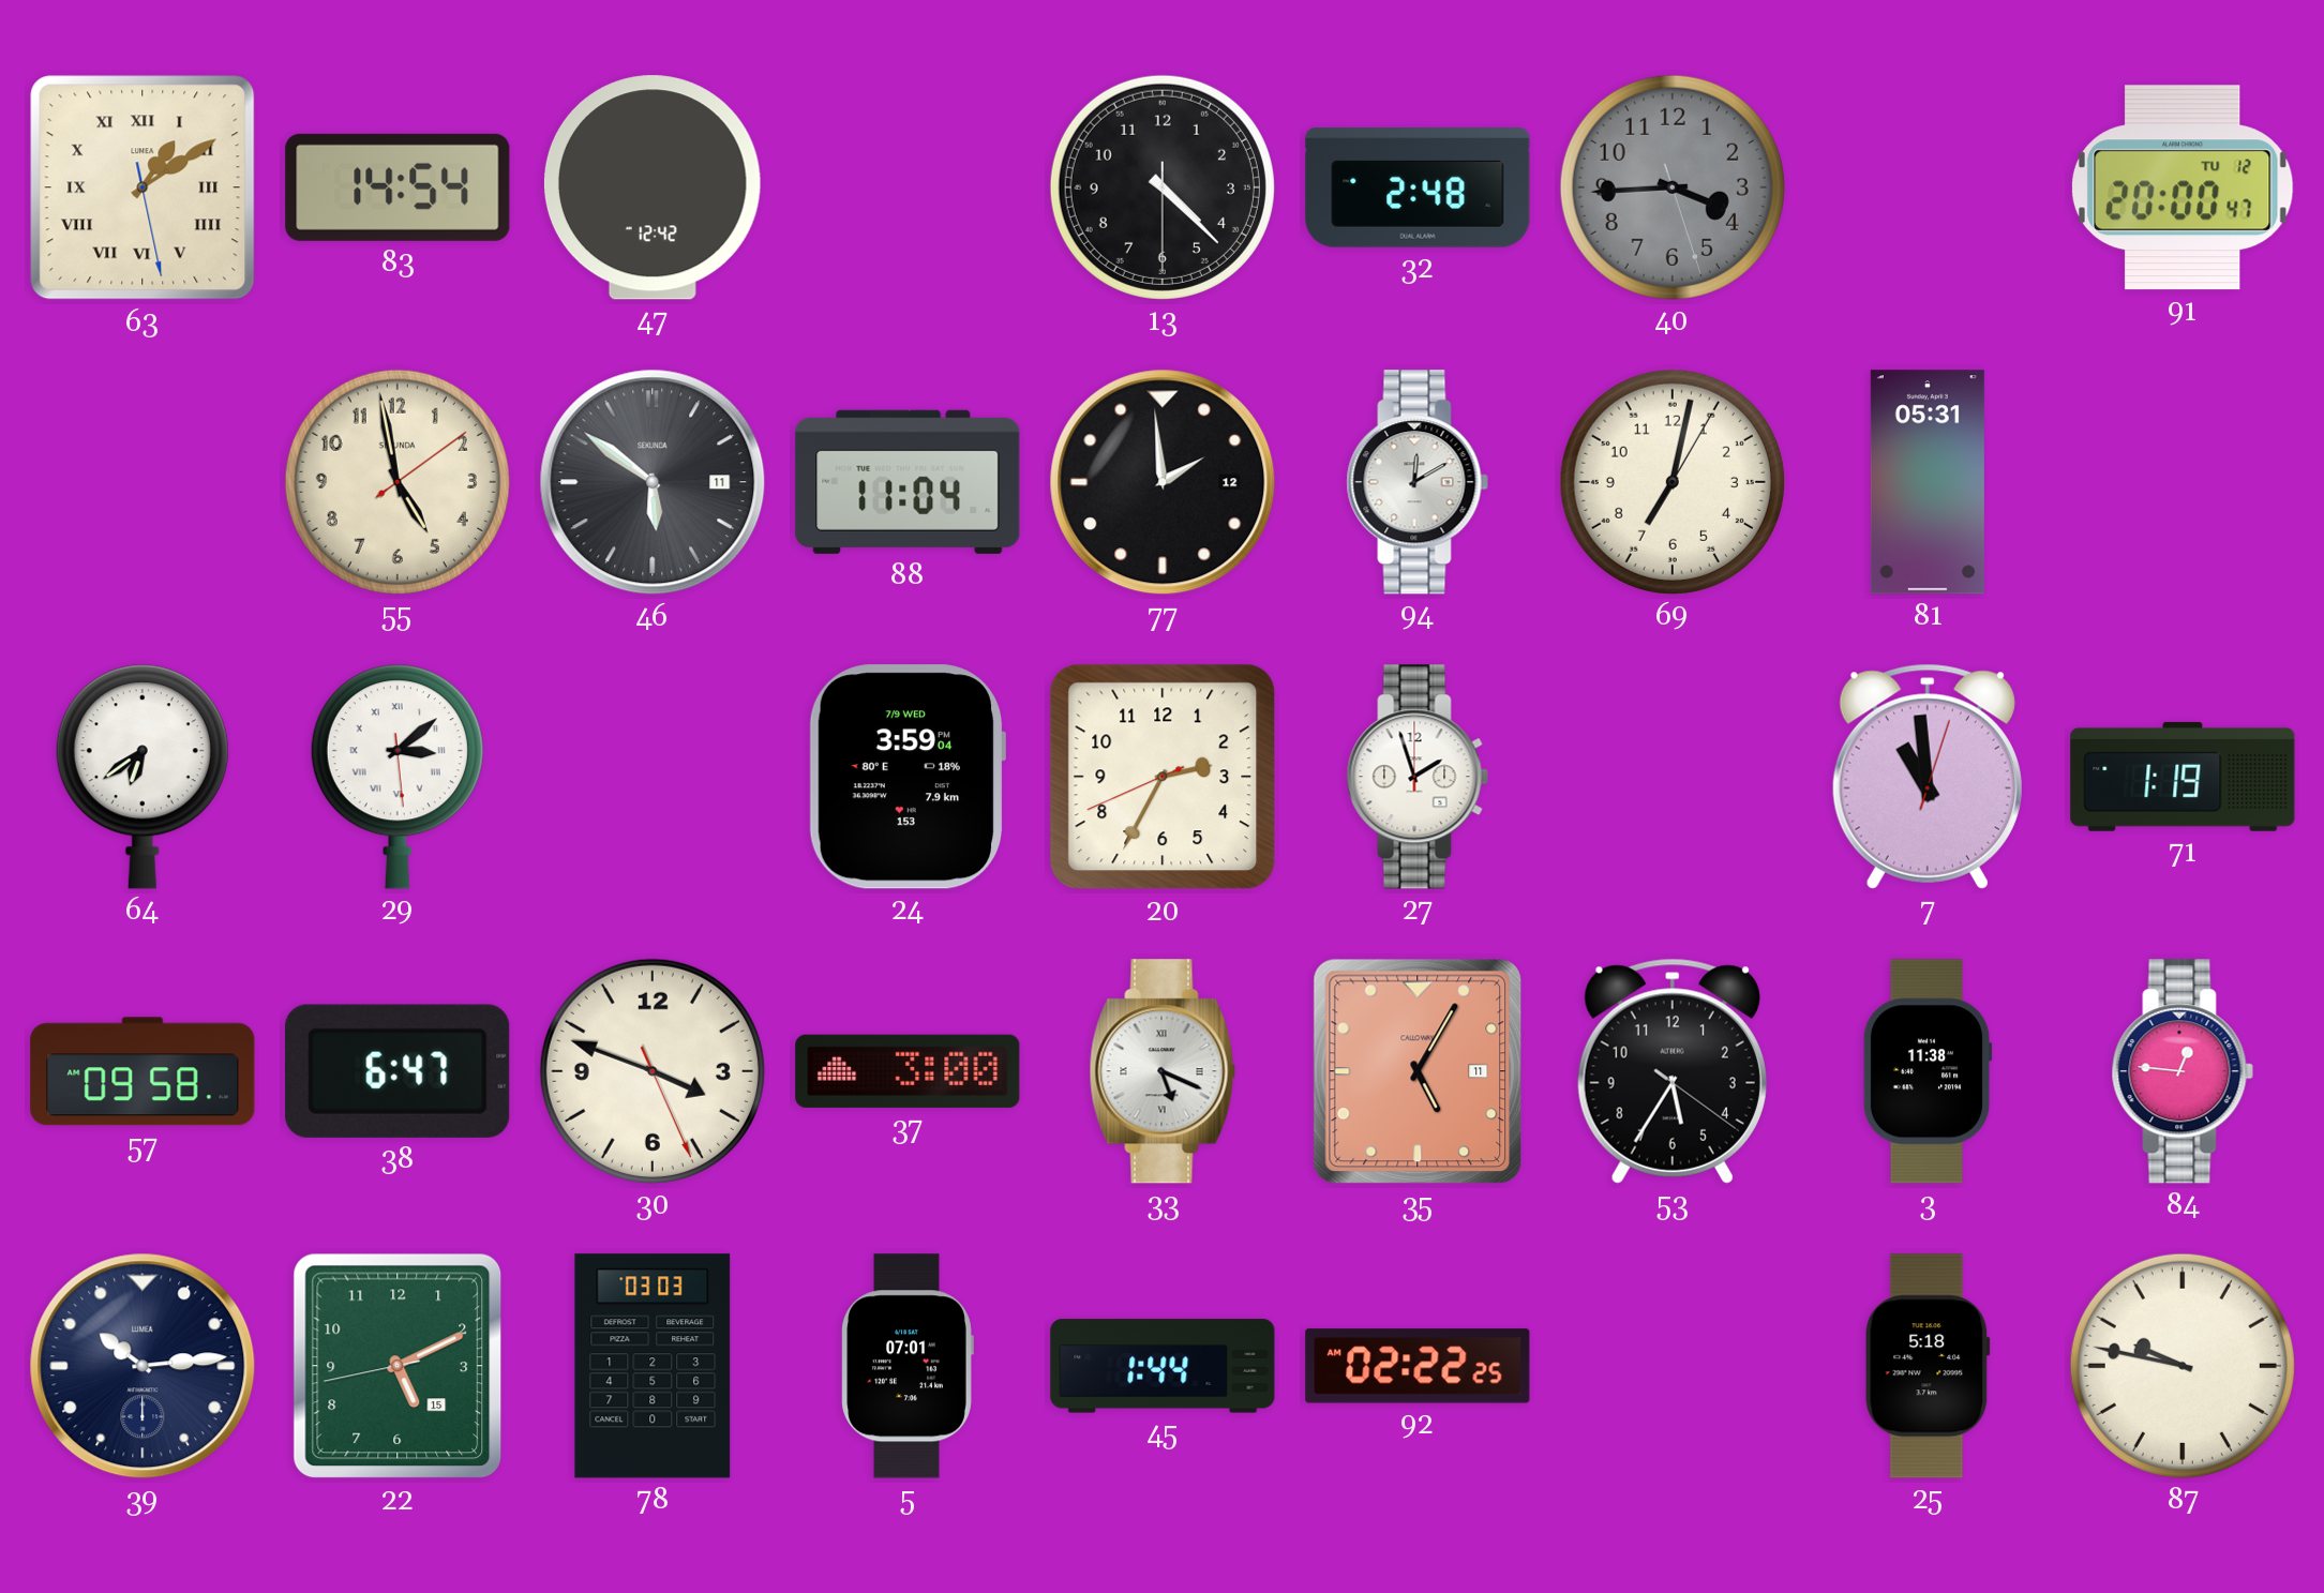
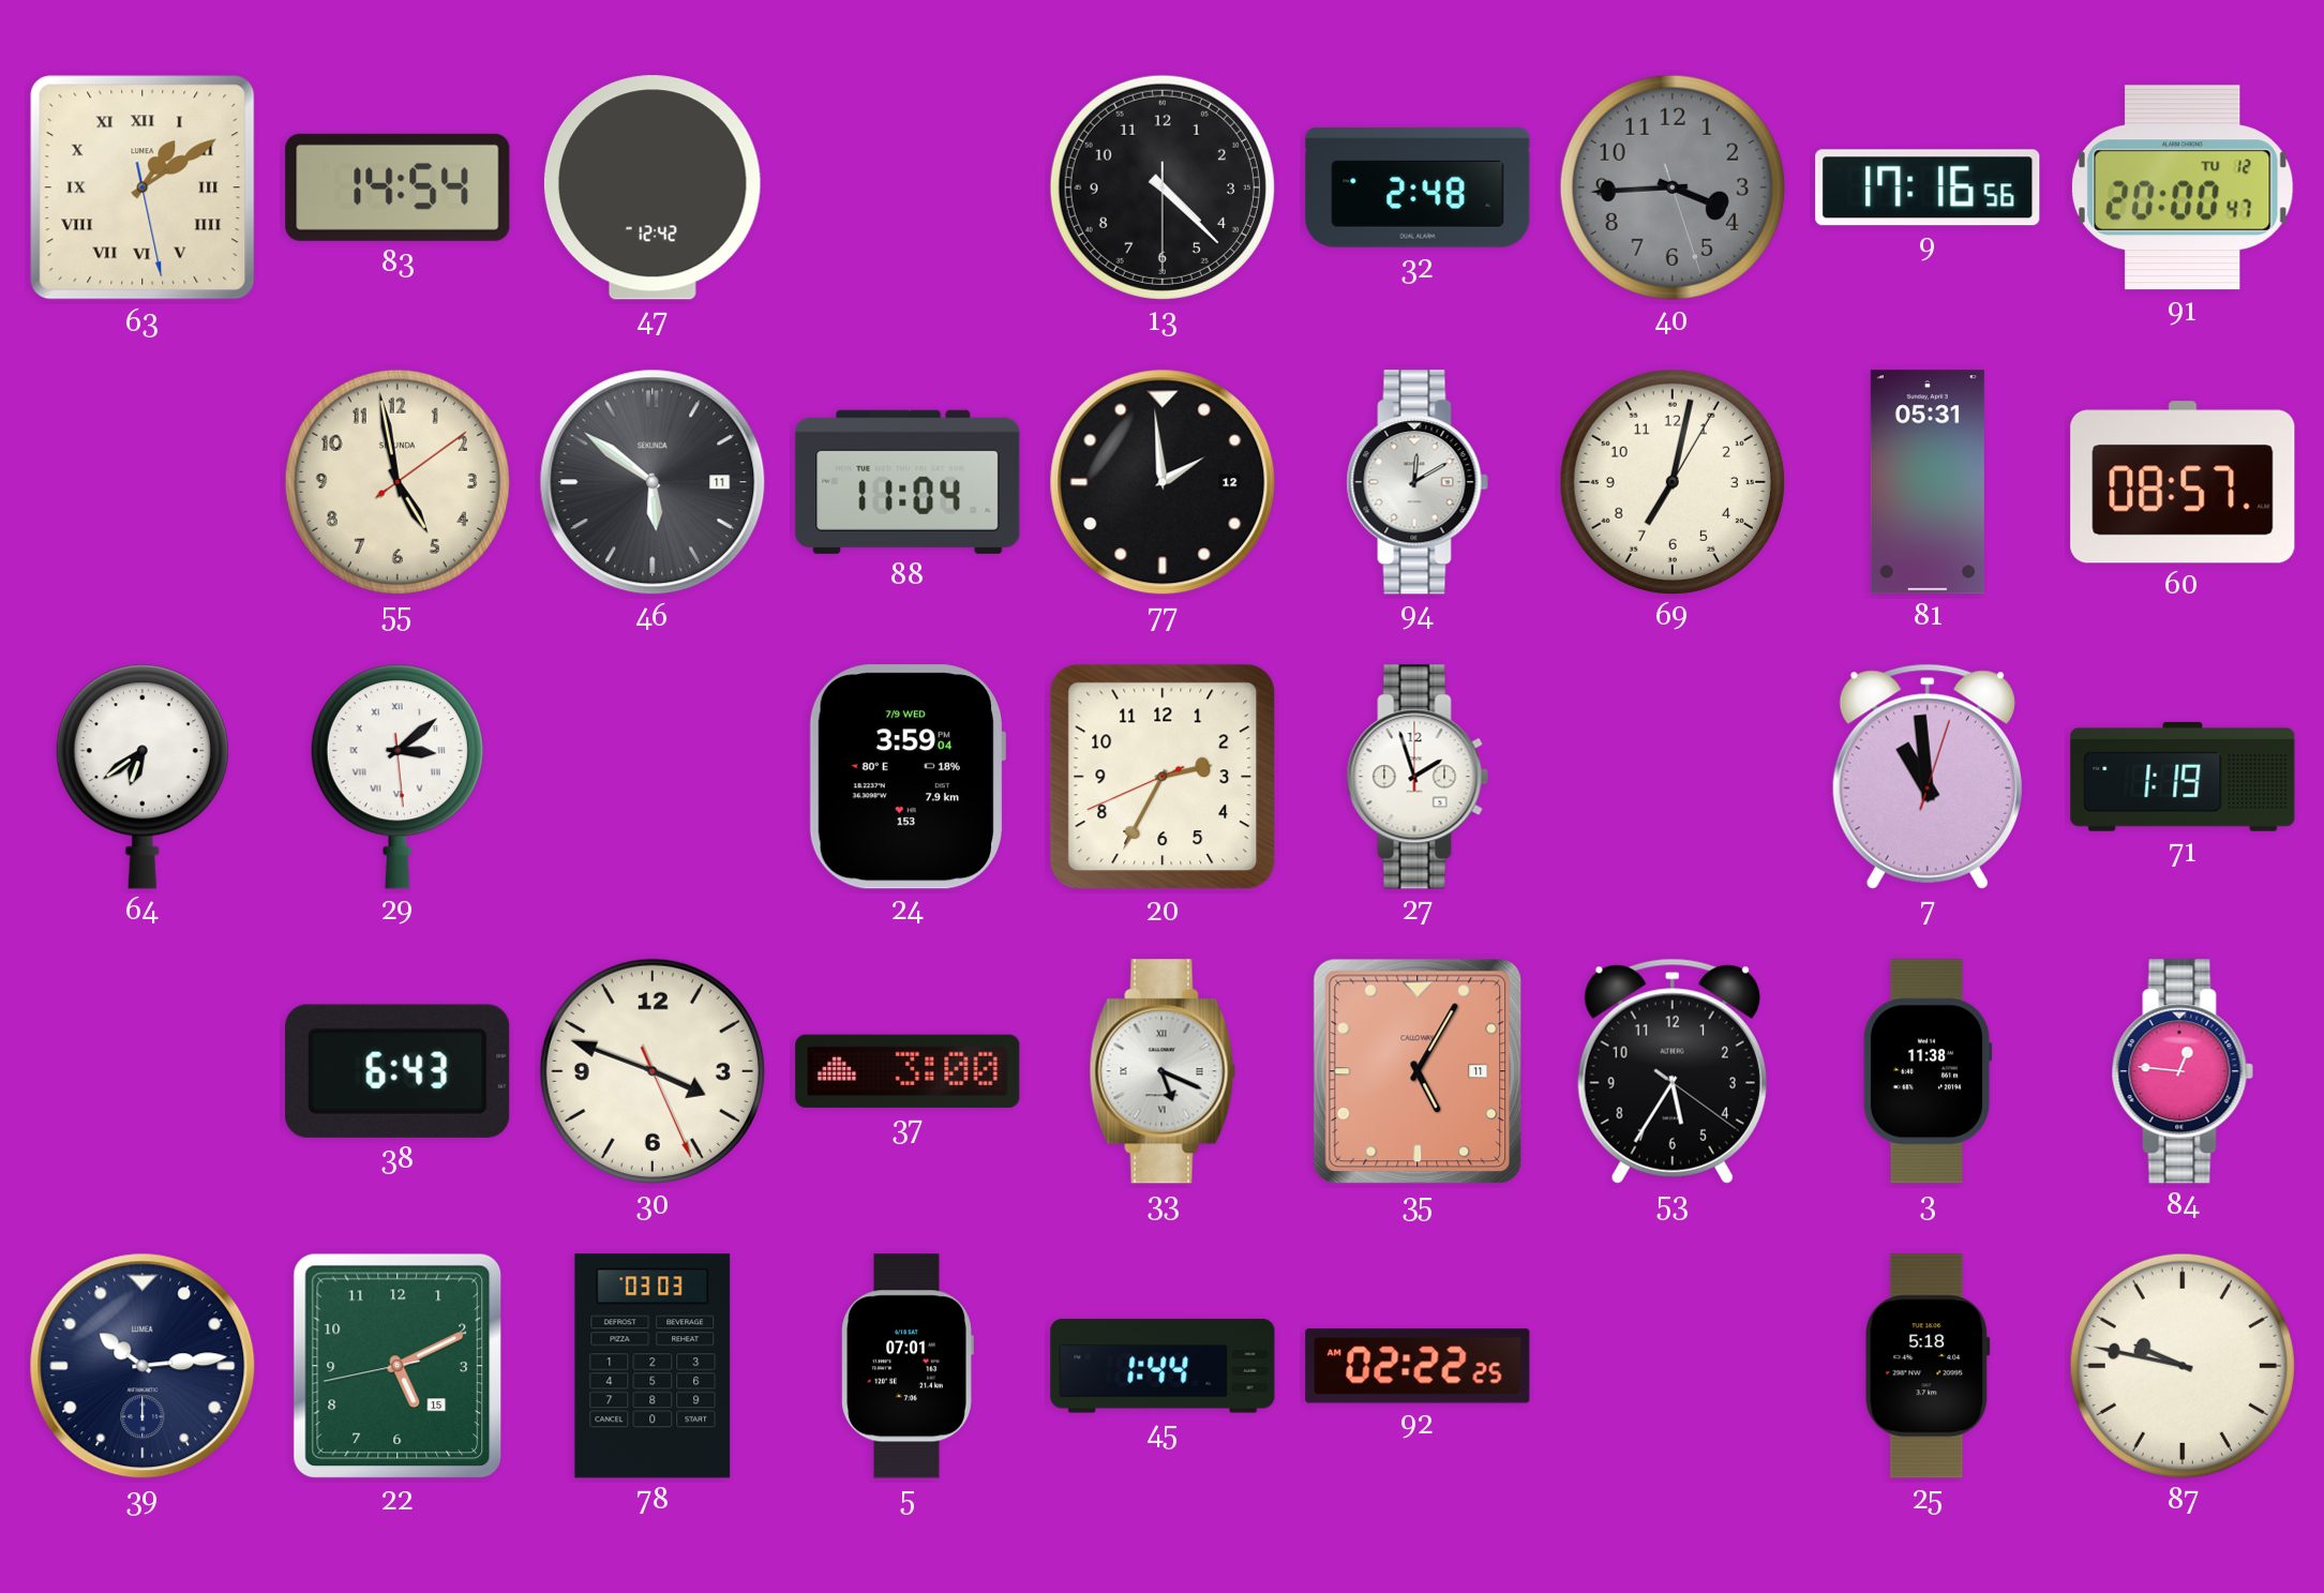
9: none -> 17:16 (1928, 187)
60: none -> 08:57 (2183, 482)
57: 09:58 -> none (143, 1071)
38: 6:47 -> 6:43 (398, 1071)
